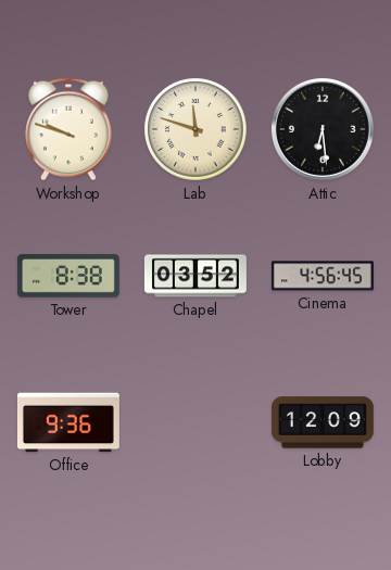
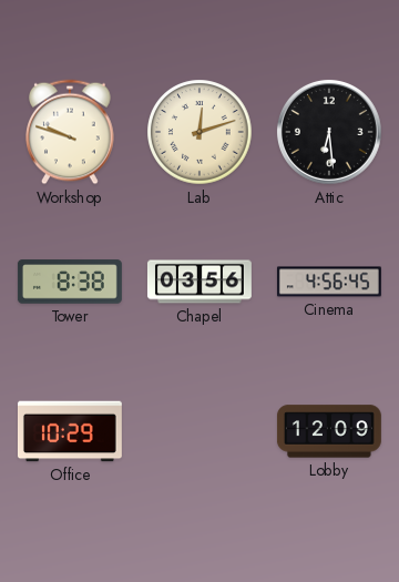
Lab: 11:48 -> 12:12 (199, 132)
Chapel: 03:52 -> 03:56 (199, 282)
Office: 9:36 -> 10:29 (70, 431)
